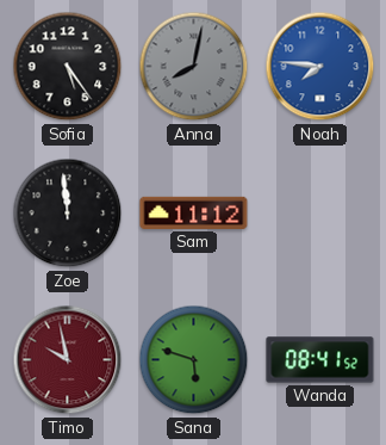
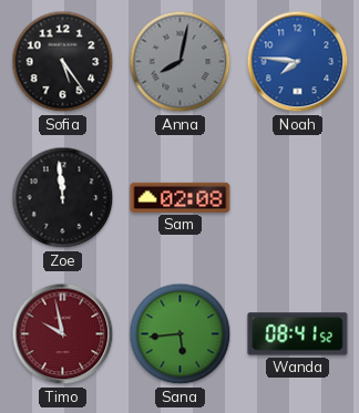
Sam: 11:12 -> 02:08 (181, 197)
Sana: 5:48 -> 5:44 (181, 334)
